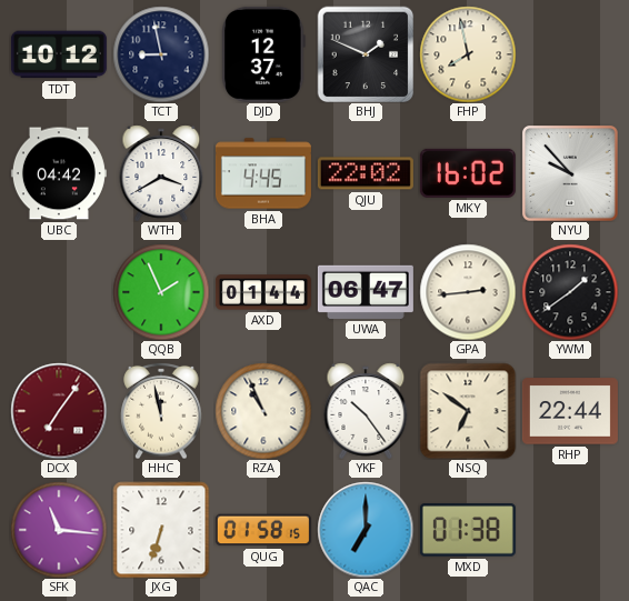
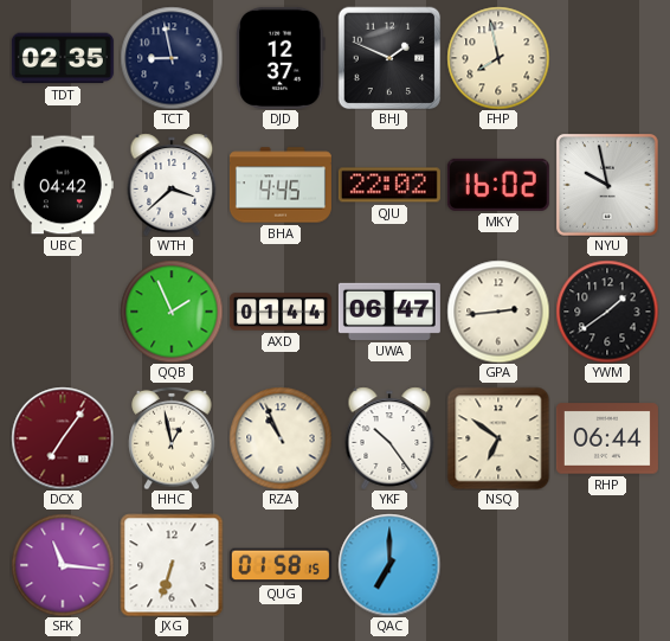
TDT: 10:12 -> 02:35 (63, 58)
WTH: 3:40 -> 3:38 (172, 185)
NYU: 9:53 -> 9:58 (607, 185)
HHC: 11:58 -> 12:58 (172, 438)
RHP: 22:44 -> 06:44 (607, 438)
MXD: 01:38 -> none (468, 530)
